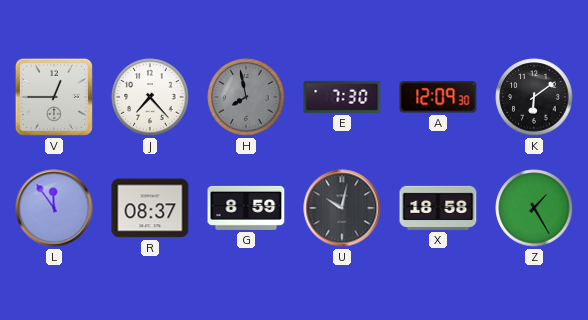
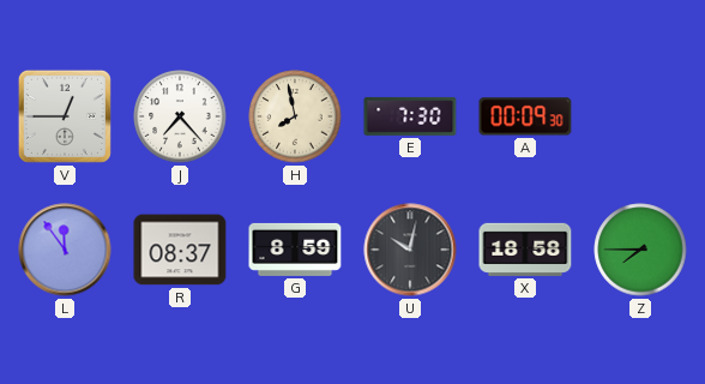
H dial: grey -> cream (295, 116)
A: 12:09 -> 00:09 (525, 116)
K: 6:09 -> none (534, 97)
Z: 1:25 -> 7:45 (640, 250)
